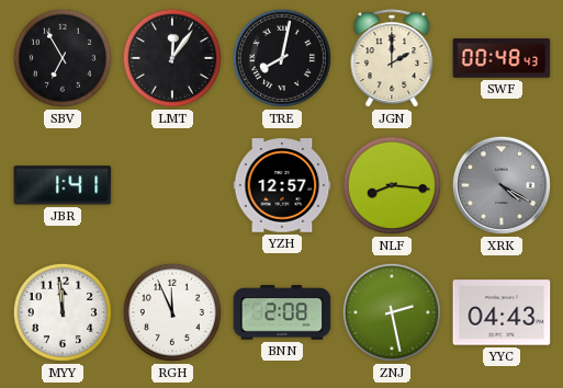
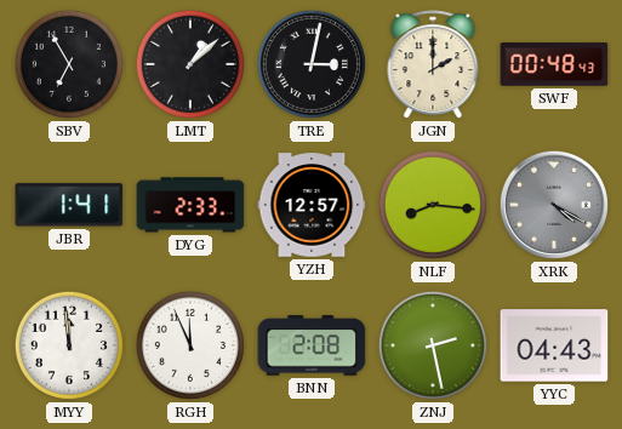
LMT: 12:06 -> 1:08 (190, 64)
TRE: 8:02 -> 3:02 (312, 64)
DYG: none -> 2:33 (190, 205)
